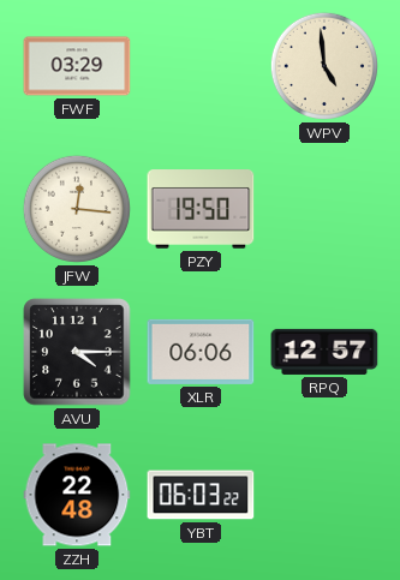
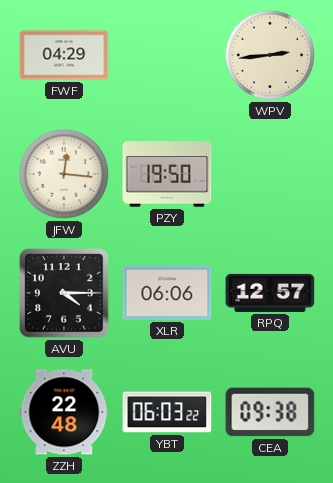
FWF: 03:29 -> 04:29 (64, 55)
WPV: 4:59 -> 2:44 (270, 55)
CEA: none -> 09:38 (270, 412)
